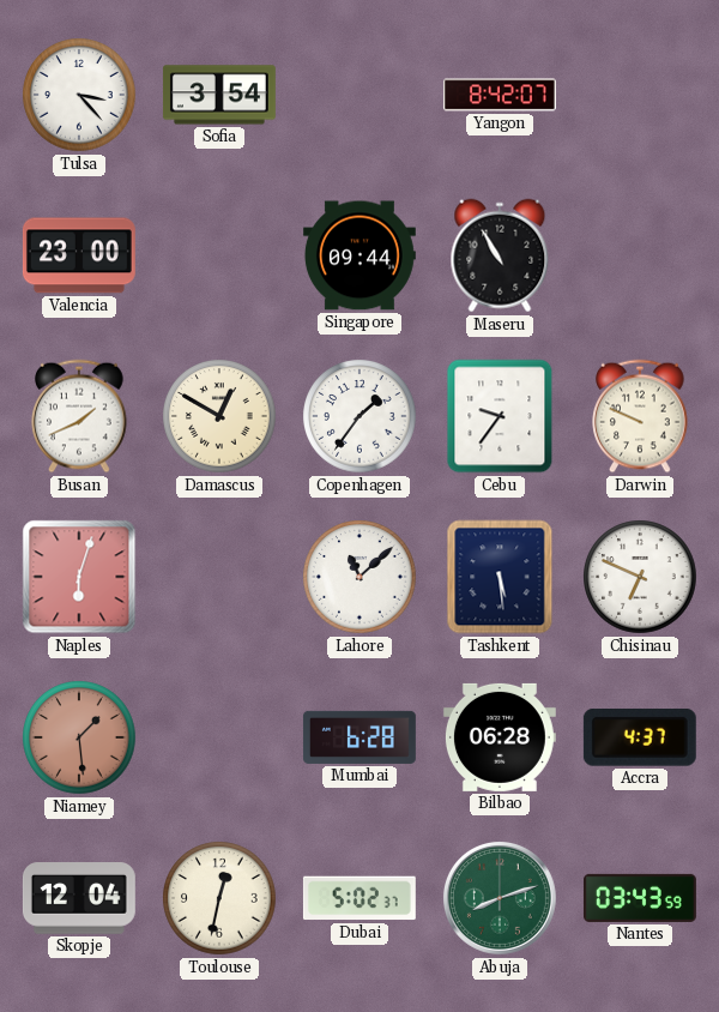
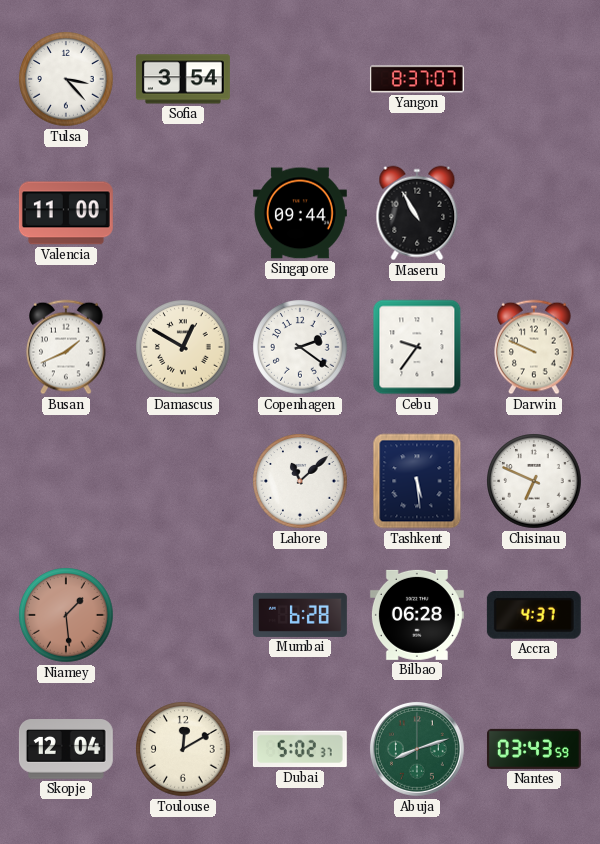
Yangon: 8:42 -> 8:37 (417, 79)
Valencia: 23:00 -> 11:00 (66, 213)
Copenhagen: 1:36 -> 2:21 (300, 347)
Naples: 6:03 -> none (79, 577)
Toulouse: 12:32 -> 12:10 (183, 749)
